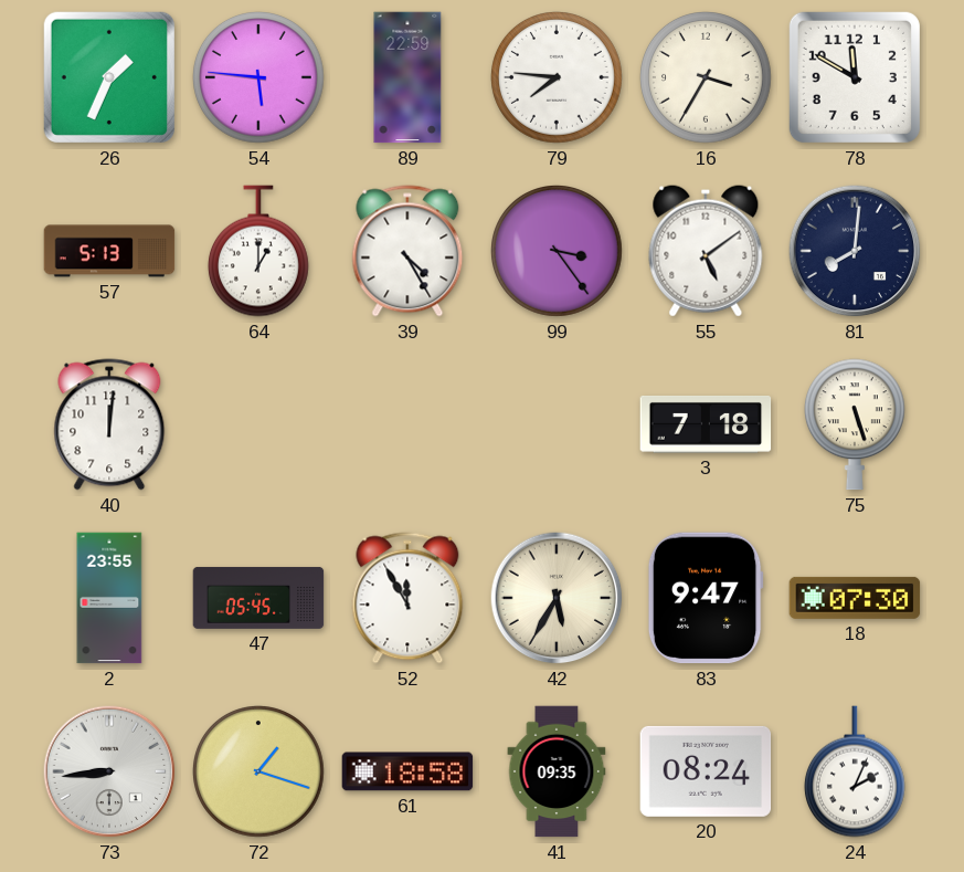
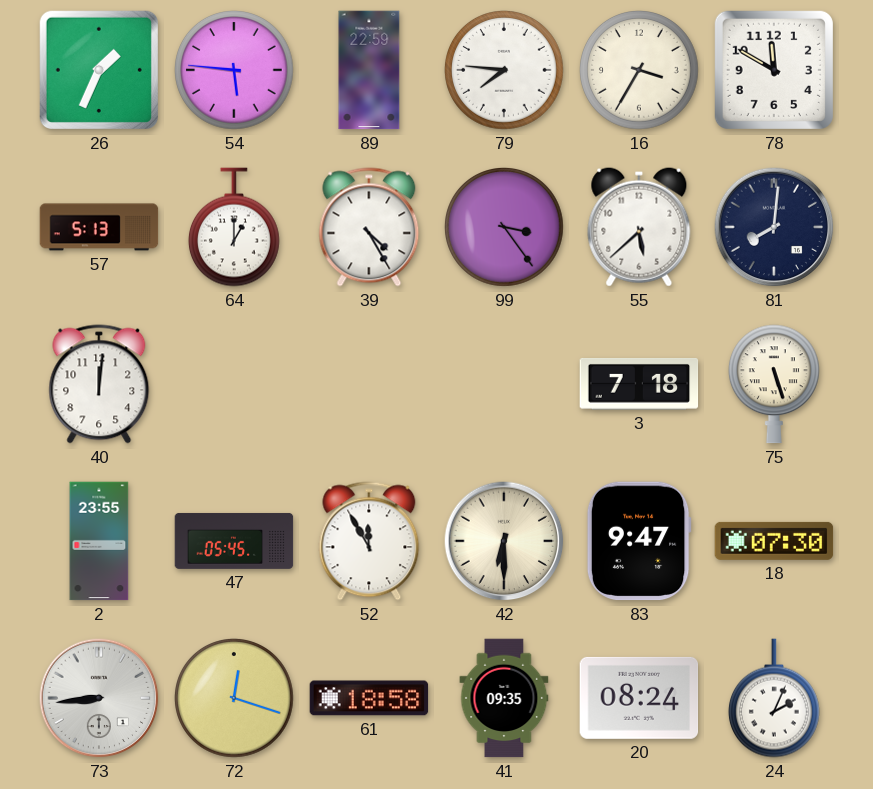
55: 5:09 -> 5:38 (639, 227)
42: 5:35 -> 6:30 (504, 541)
72: 1:18 -> 12:18 (235, 699)
